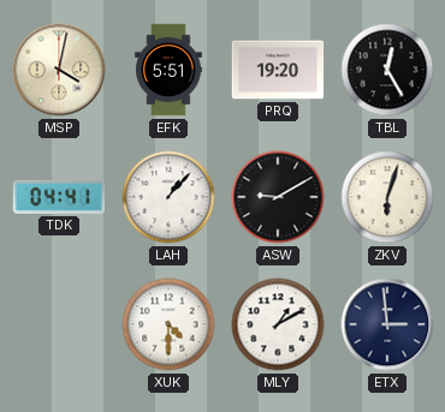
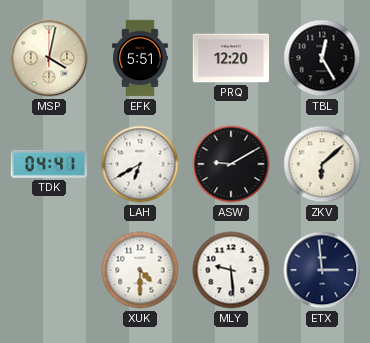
PRQ: 19:20 -> 12:20 (231, 58)
LAH: 1:07 -> 6:40 (140, 164)
ZKV: 6:03 -> 6:08 (322, 164)
MLY: 1:10 -> 9:29 (231, 270)
